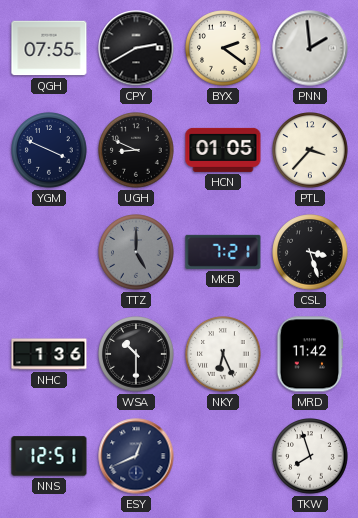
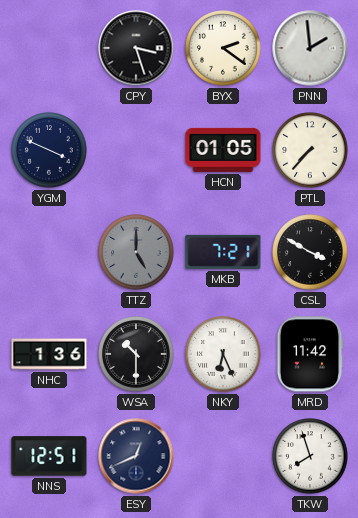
QGH: 07:55 -> none (49, 48)
CPY: 2:40 -> 3:27 (136, 48)
UGH: 8:49 -> none (136, 150)
PTL: 3:37 -> 7:37 (310, 150)
CSL: 3:27 -> 3:50 (310, 252)
